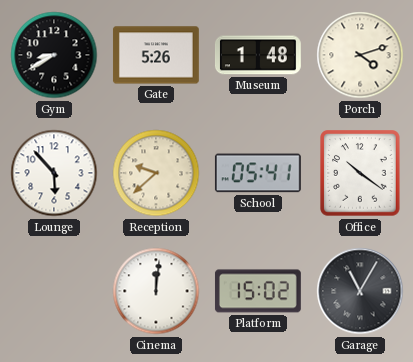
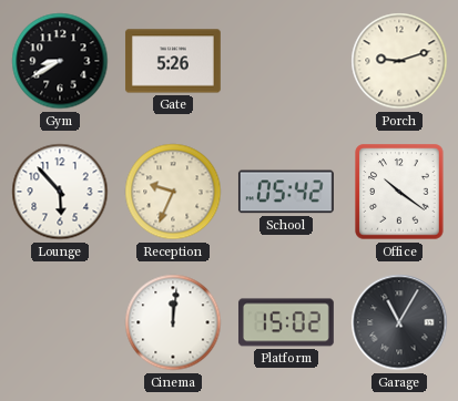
Museum: 1:48 -> none (258, 55)
Porch: 4:12 -> 9:12 (399, 61)
Reception: 9:38 -> 9:34 (173, 192)
School: 05:41 -> 05:42 (286, 192)
